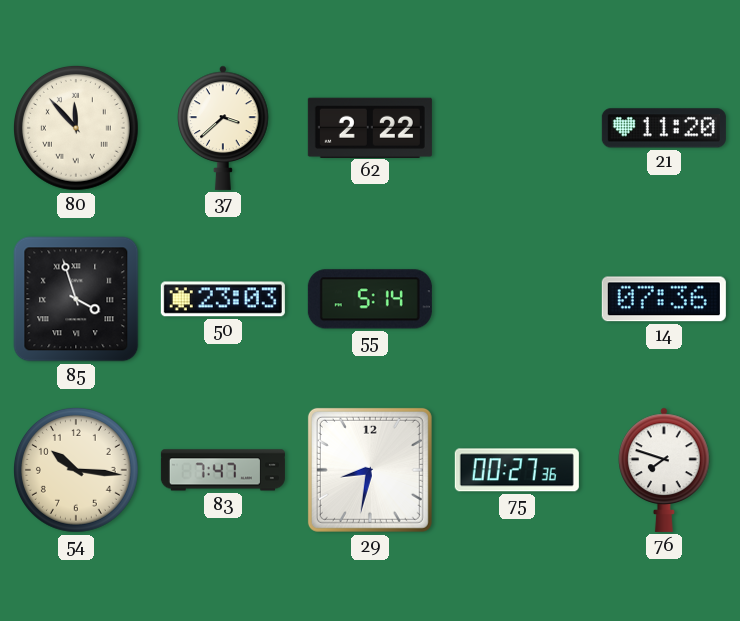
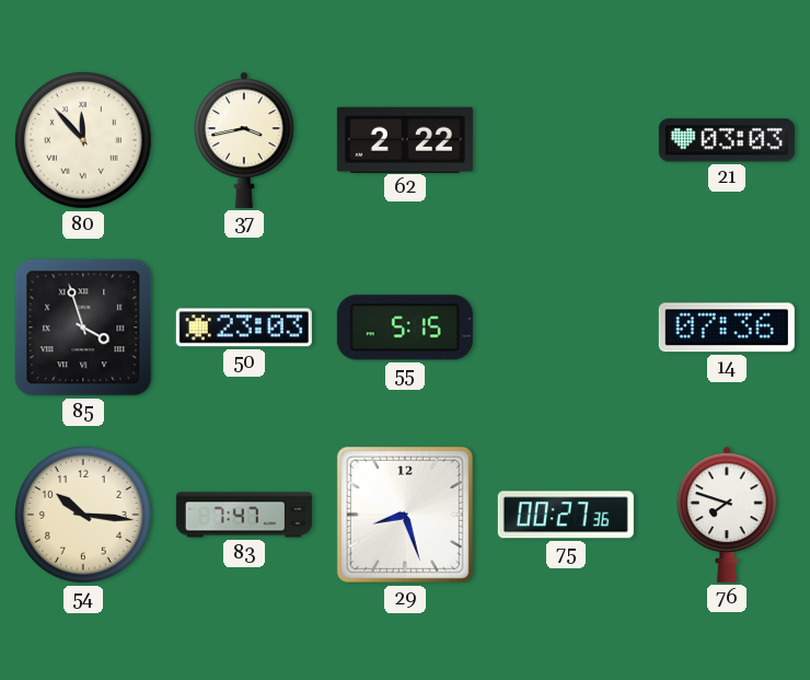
37: 3:38 -> 3:43 (244, 140)
21: 11:20 -> 03:03 (727, 140)
55: 5:14 -> 5:15 (405, 327)
29: 8:32 -> 8:27 (405, 515)
